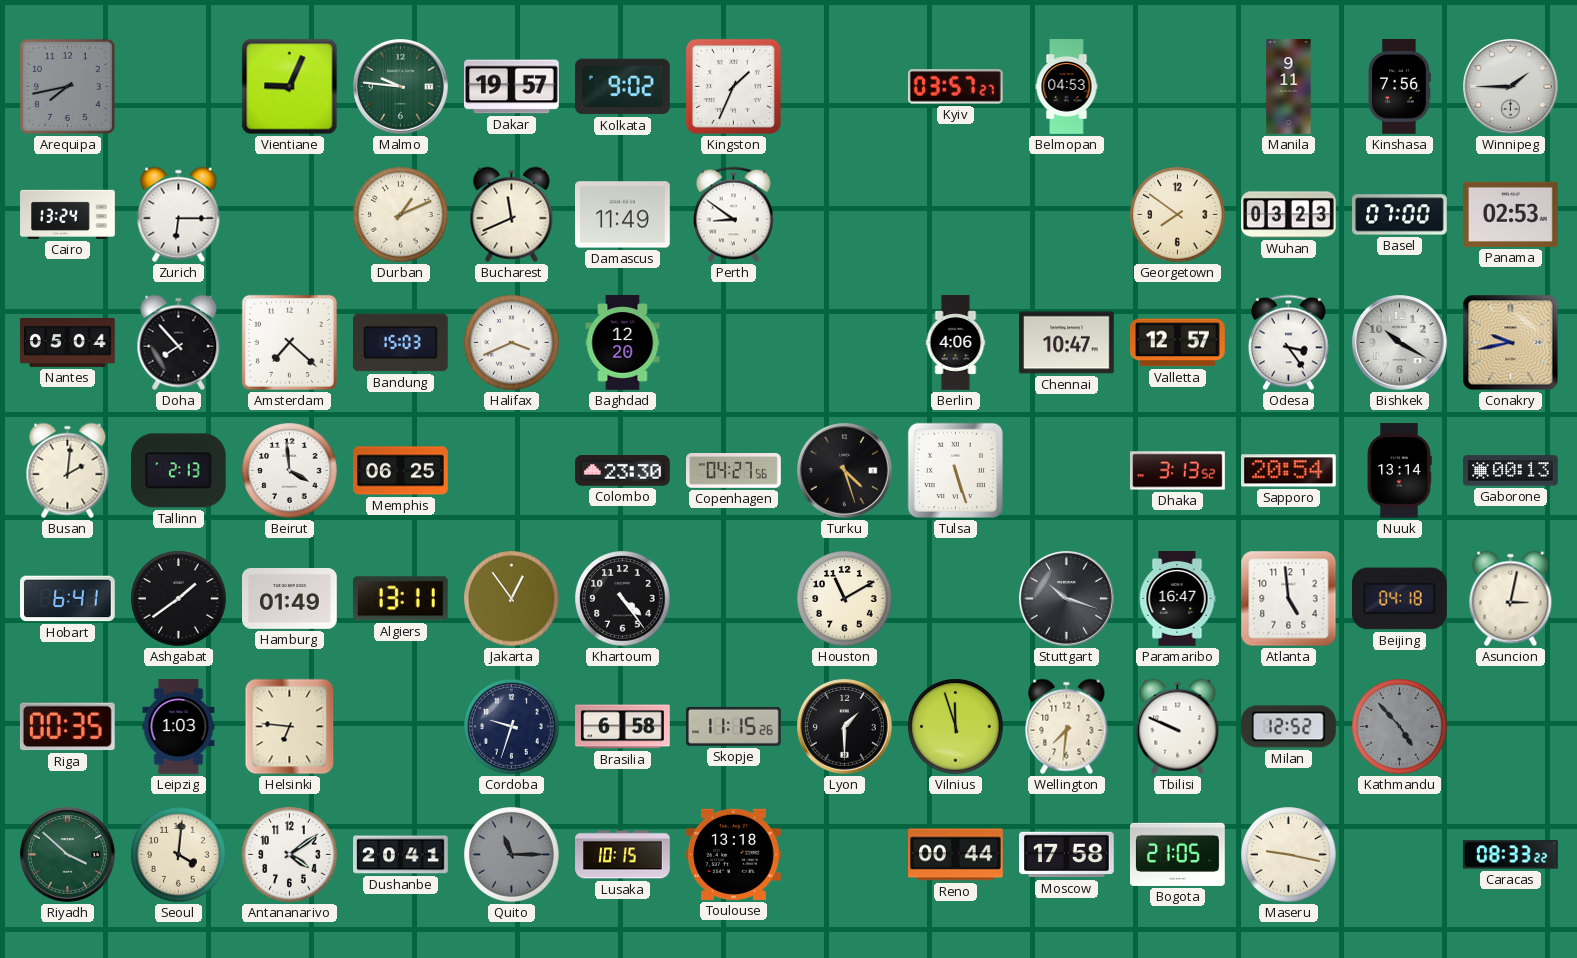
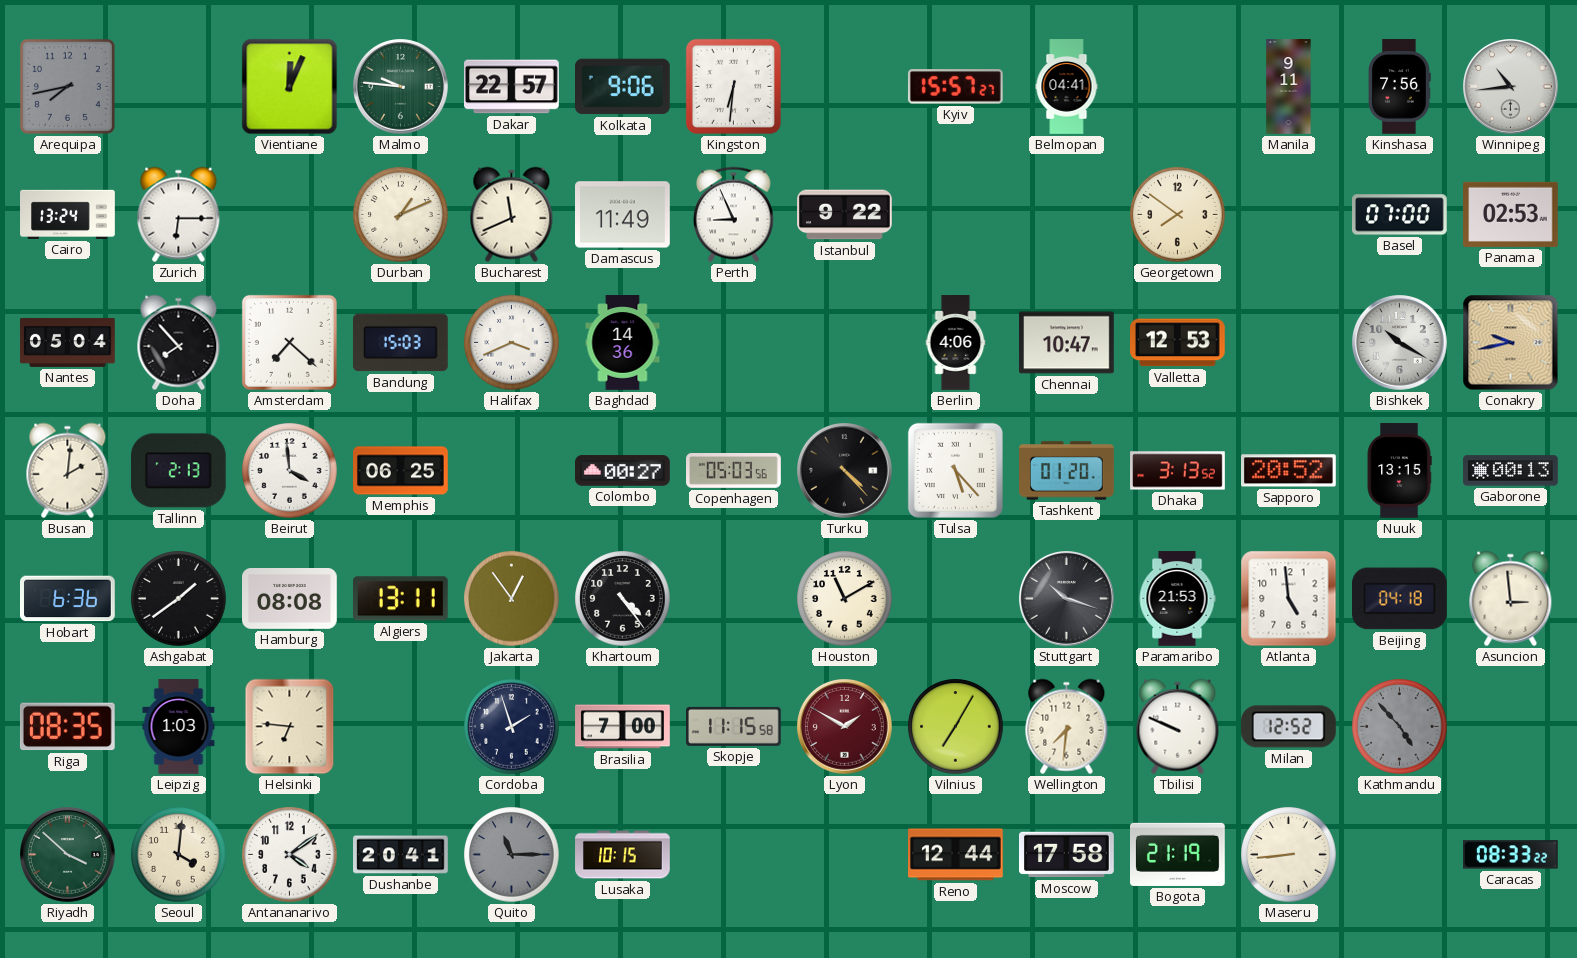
Vientiane: 9:04 -> 12:04 (290, 87)
Dakar: 19:57 -> 22:57 (512, 87)
Kolkata: 9:02 -> 9:06 (623, 87)
Kingston: 1:34 -> 6:31 (733, 86)
Kyiv: 03:57 -> 15:57 (955, 87)
Belmopan: 04:53 -> 04:41 (1067, 87)
Winnipeg: 1:45 -> 10:44 (1511, 87)
Perth: 8:51 -> 8:56 (734, 215)
Istanbul: none -> 9:22 (845, 215)
Wuhan: 03:23 -> none (1289, 215)
Baghdad: 12:20 -> 14:36 (623, 343)
Valletta: 12:57 -> 12:53 (1178, 343)
Odesa: 3:24 -> none (1289, 343)
Colombo: 23:30 -> 00:27 (623, 471)
Copenhagen: 04:27 -> 05:03 (734, 471)
Turku: 4:27 -> 4:23 (845, 471)
Tulsa: 5:27 -> 5:23 (955, 470)
Tashkent: none -> 01:20 (1067, 471)
Sapporo: 20:54 -> 20:52 (1289, 471)
Nuuk: 13:14 -> 13:15 (1399, 471)
Hobart: 6:41 -> 6:36 (68, 599)
Hamburg: 01:49 -> 08:08 (290, 599)
Paramaribo: 16:47 -> 21:53 (1177, 599)
Asuncion: 3:02 -> 2:59 (1511, 599)
Riga: 00:35 -> 08:35 (67, 727)
Cordoba: 9:33 -> 1:57 (512, 727)
Brasilia: 6:58 -> 7:00 (623, 727)
Skopje: 11:15:26 -> 11:15:58 (734, 726)
Lyon: 1:30 -> 1:50 (845, 727)
Lyon dial: black -> burgundy (845, 727)
Vilnius: 11:57 -> 7:05 (956, 727)
Toulouse: 13:18 -> none (734, 854)
Reno: 00:44 -> 12:44 (956, 855)
Bogota: 21:05 -> 21:19 (1178, 854)
Maseru: 9:17 -> 8:44 (1289, 855)
